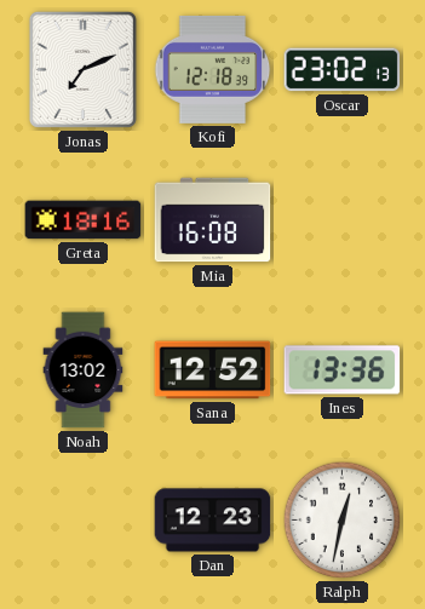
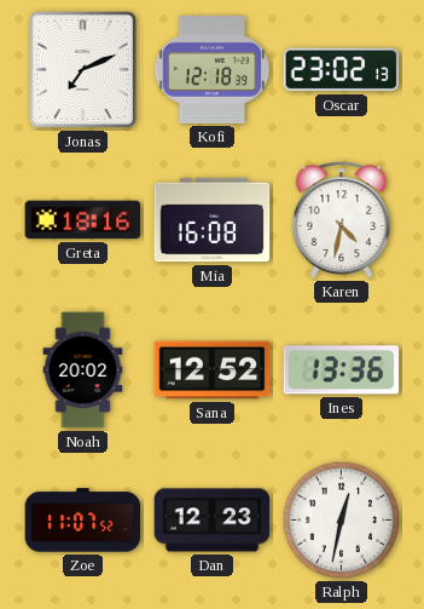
Karen: none -> 4:32 (342, 220)
Noah: 13:02 -> 20:02 (83, 370)
Zoe: none -> 11:07 (83, 521)
